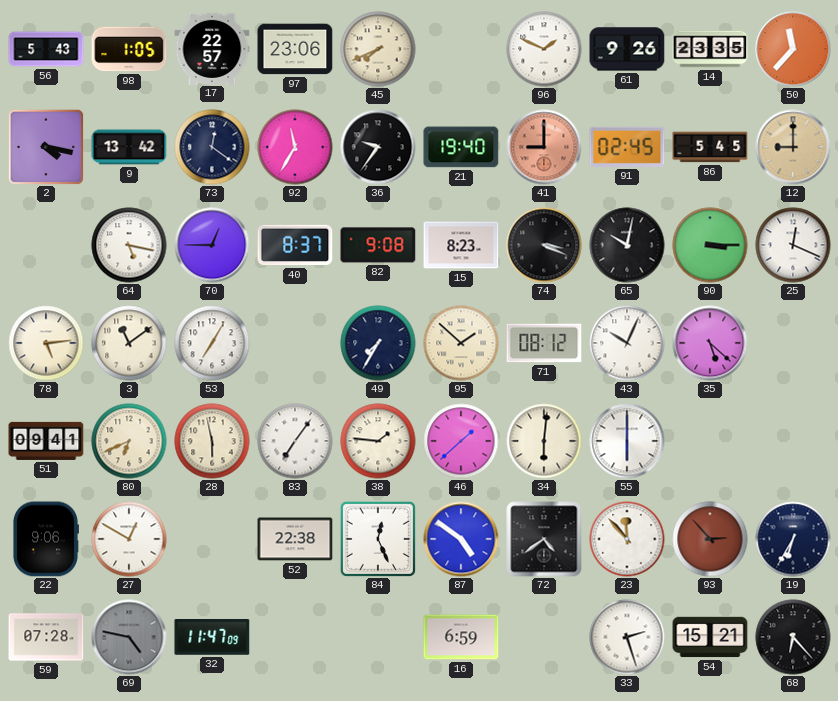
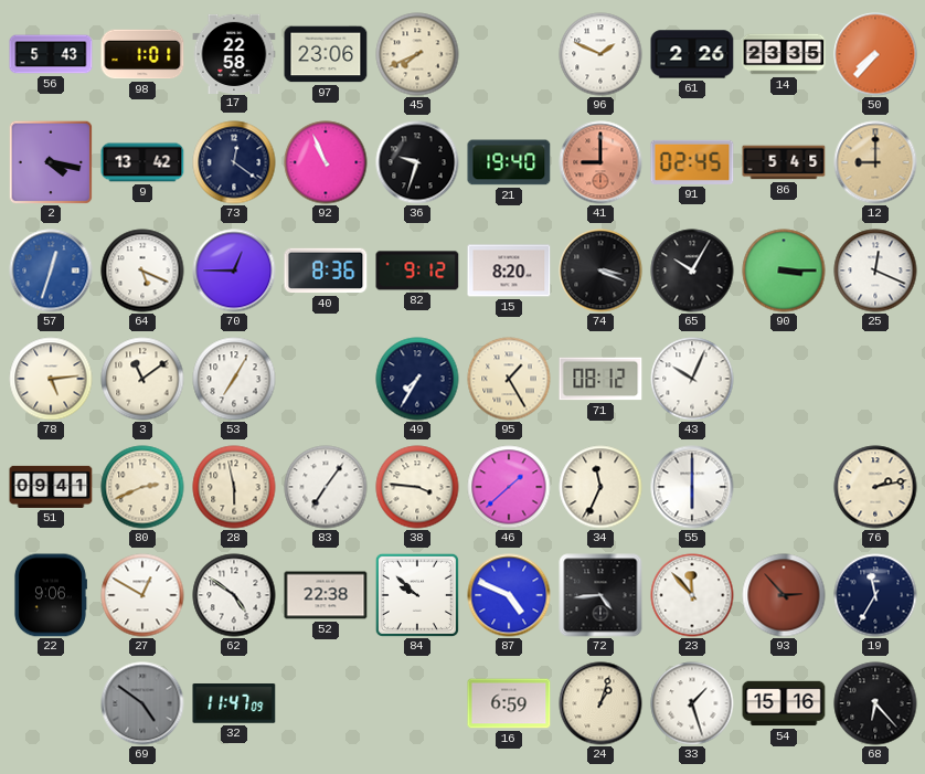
98: 1:05 -> 1:01 (142, 54)
17: 22:57 -> 22:58 (234, 53)
61: 9:26 -> 2:26 (692, 54)
50: 11:37 -> 7:37 (875, 54)
92: 11:35 -> 10:56 (326, 162)
36: 9:36 -> 9:33 (417, 162)
57: none -> 12:33 (51, 271)
64: 5:17 -> 5:19 (142, 271)
40: 8:37 -> 8:36 (326, 271)
82: 9:08 -> 9:12 (417, 271)
15: 8:23 -> 8:20 (509, 271)
65: 10:02 -> 10:05 (692, 271)
95: 1:52 -> 1:25 (509, 379)
35: 5:22 -> none (710, 343)
80: 6:41 -> 2:41 (142, 487)
38: 1:46 -> 3:46 (417, 487)
34: 6:01 -> 11:34 (600, 487)
76: none -> 2:13 (875, 487)
62: none -> 4:51 (234, 595)
84: 12:26 -> 9:52 (417, 595)
87: 4:51 -> 4:49 (509, 595)
72: 4:39 -> 4:44 (600, 595)
19: 6:35 -> 11:35 (875, 595)
59: 07:28 -> none (46, 637)
69: 4:47 -> 4:51 (142, 703)
24: none -> 1:03 (600, 703)
33: 2:27 -> 1:27 (692, 703)
54: 15:21 -> 15:16 (784, 703)
